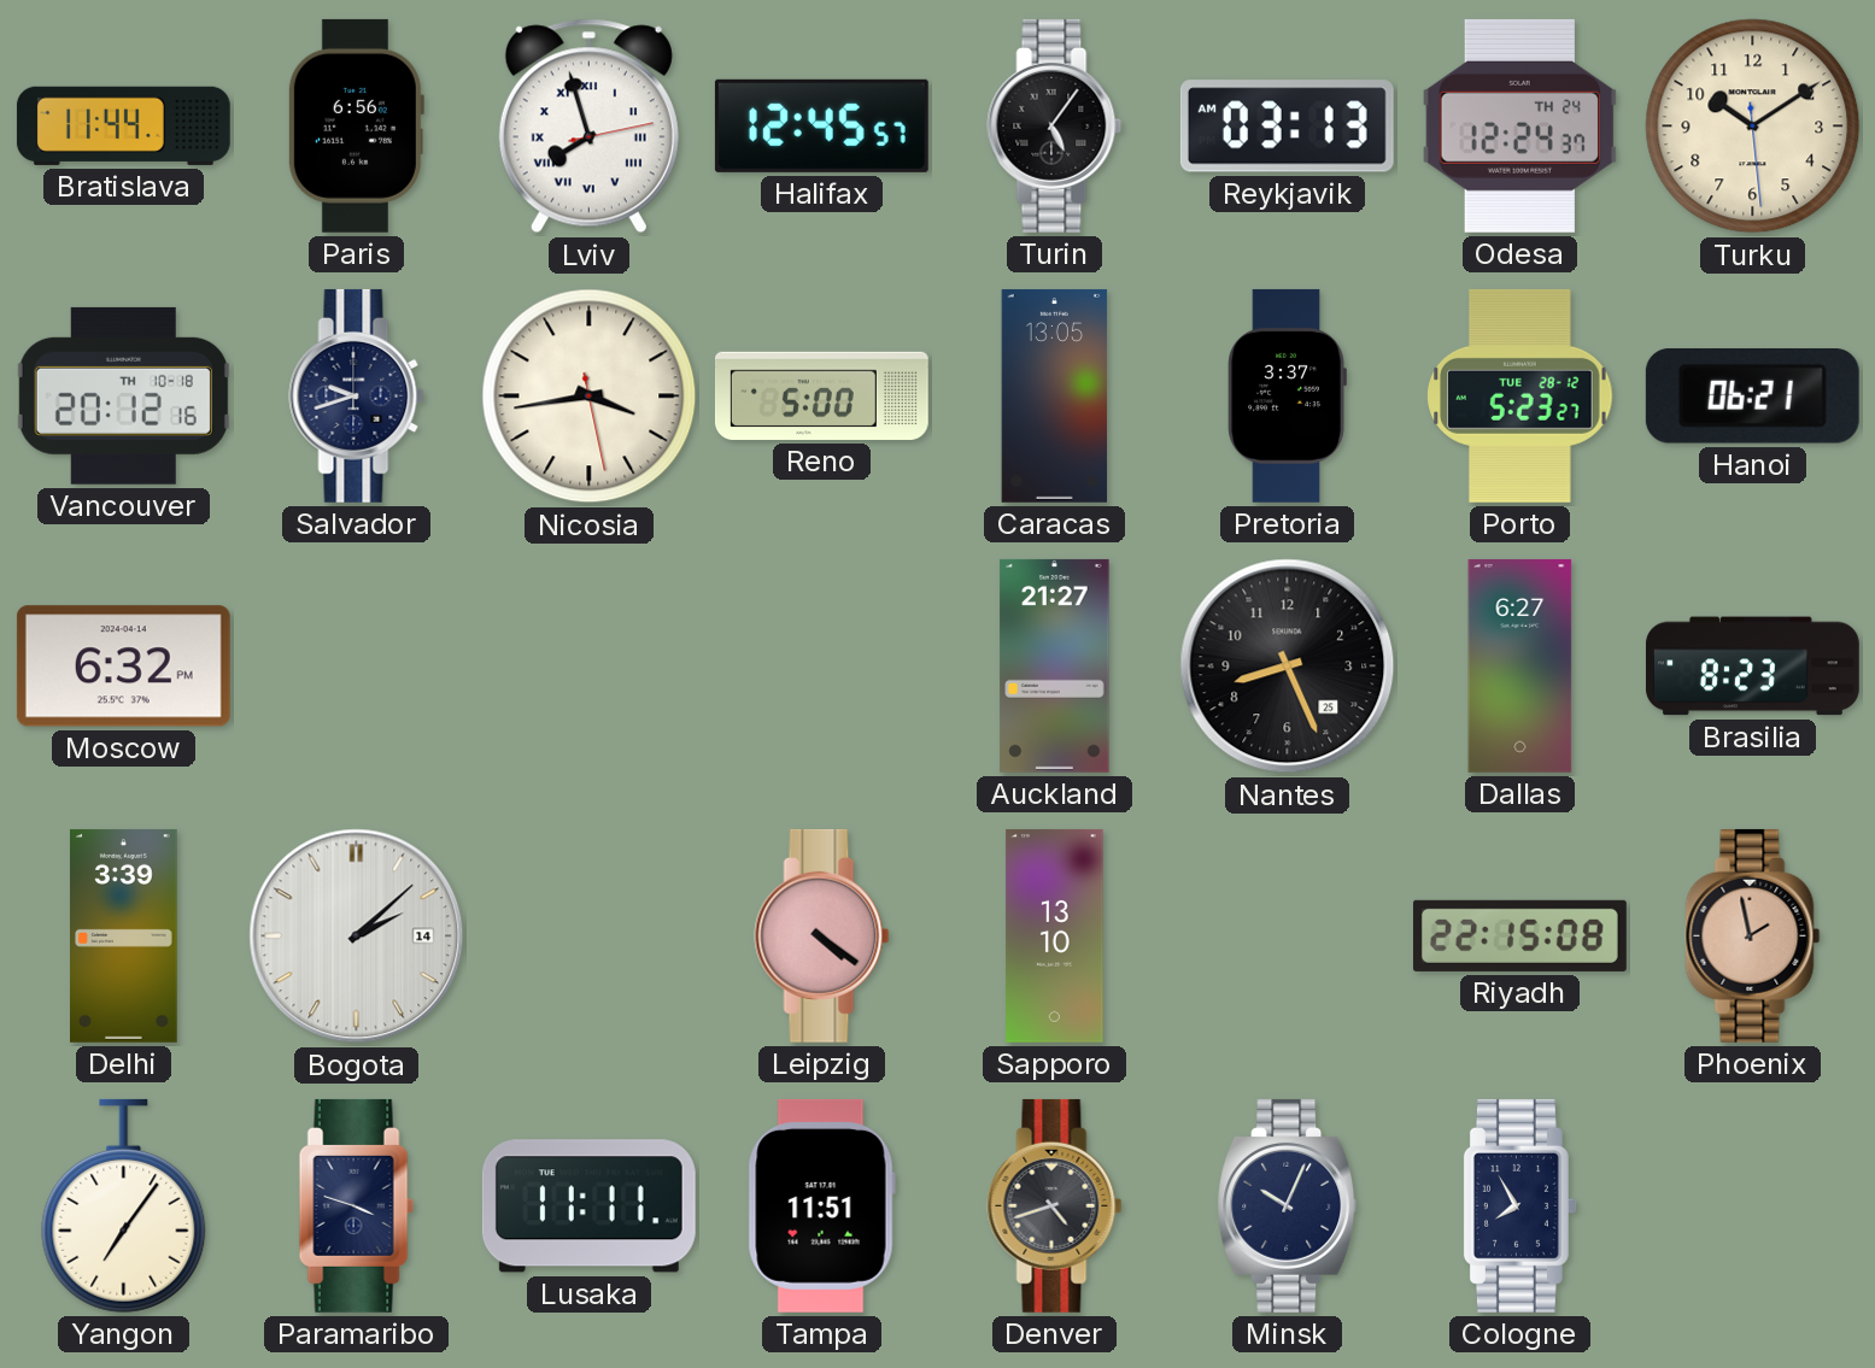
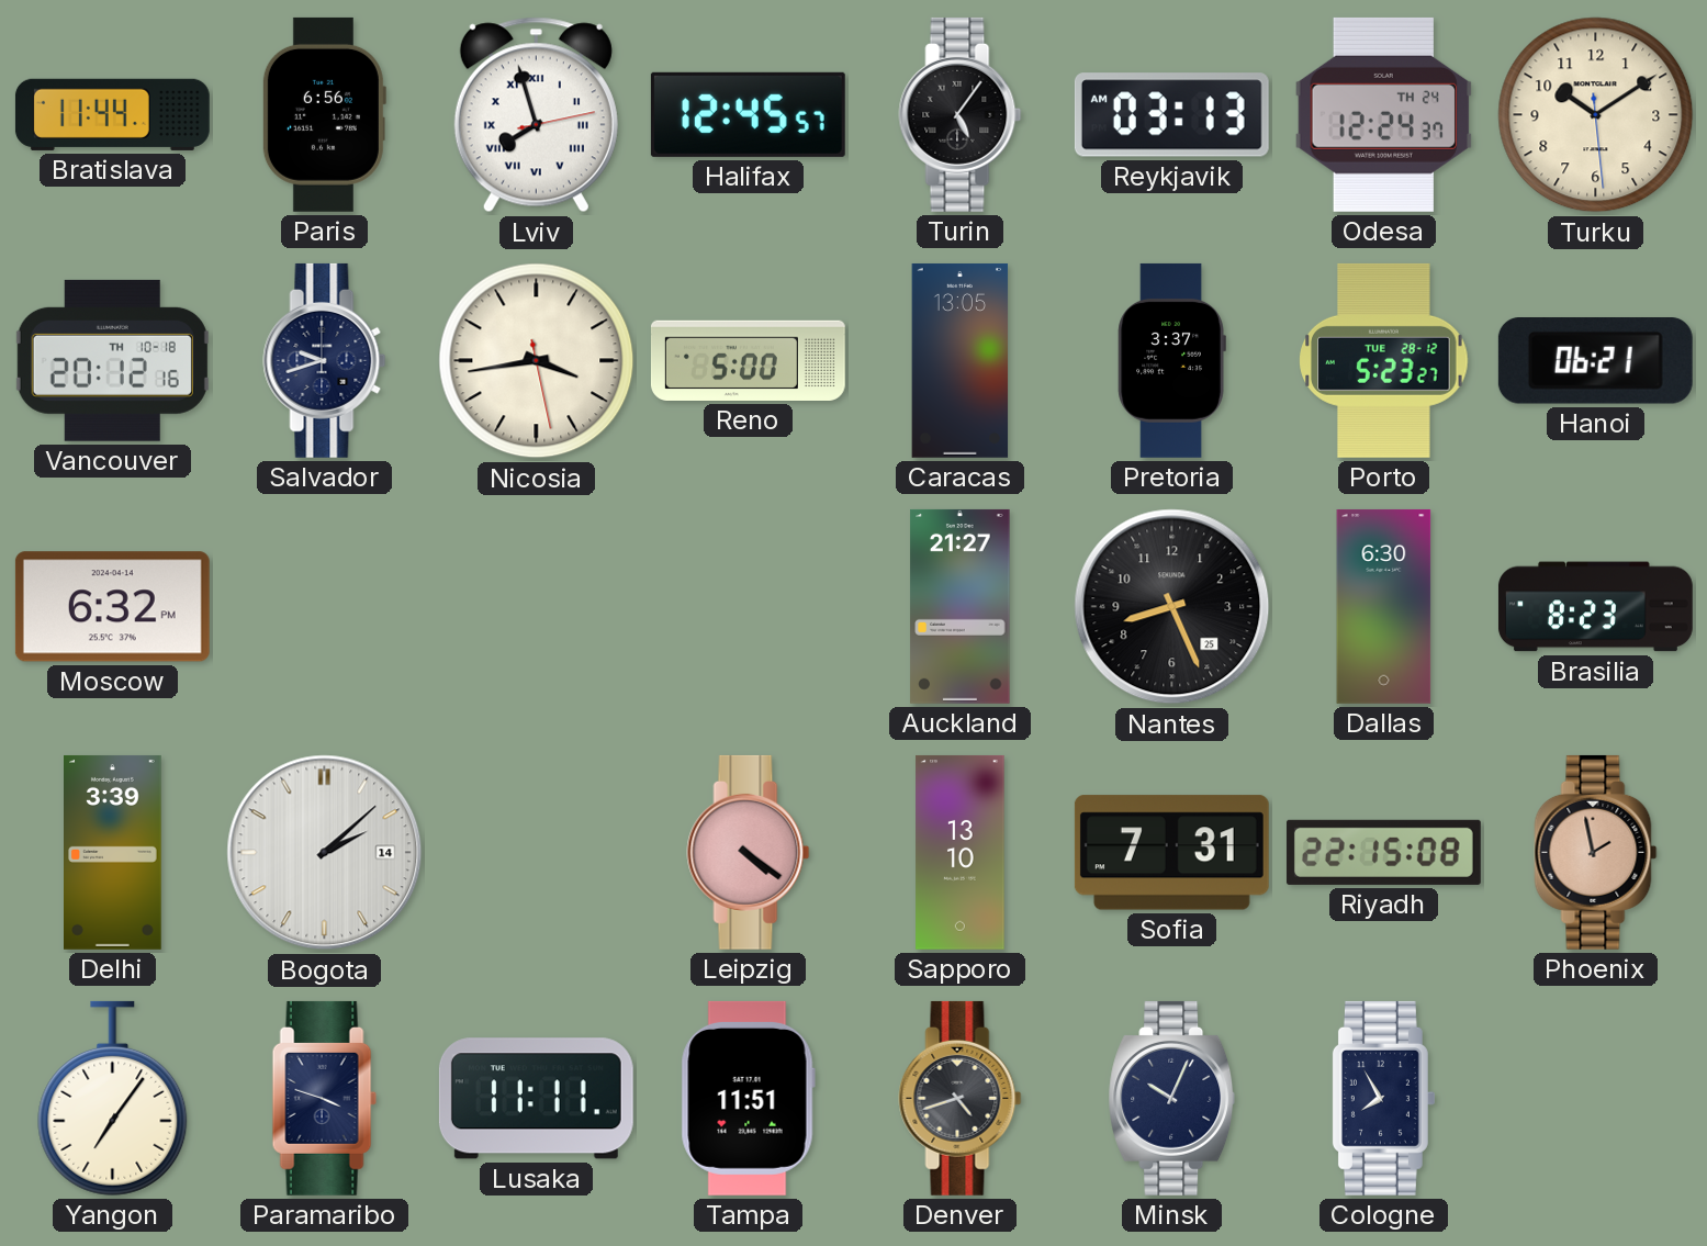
Dallas: 6:27 -> 6:30 (1384, 606)
Sofia: none -> 7:31 (1171, 853)
